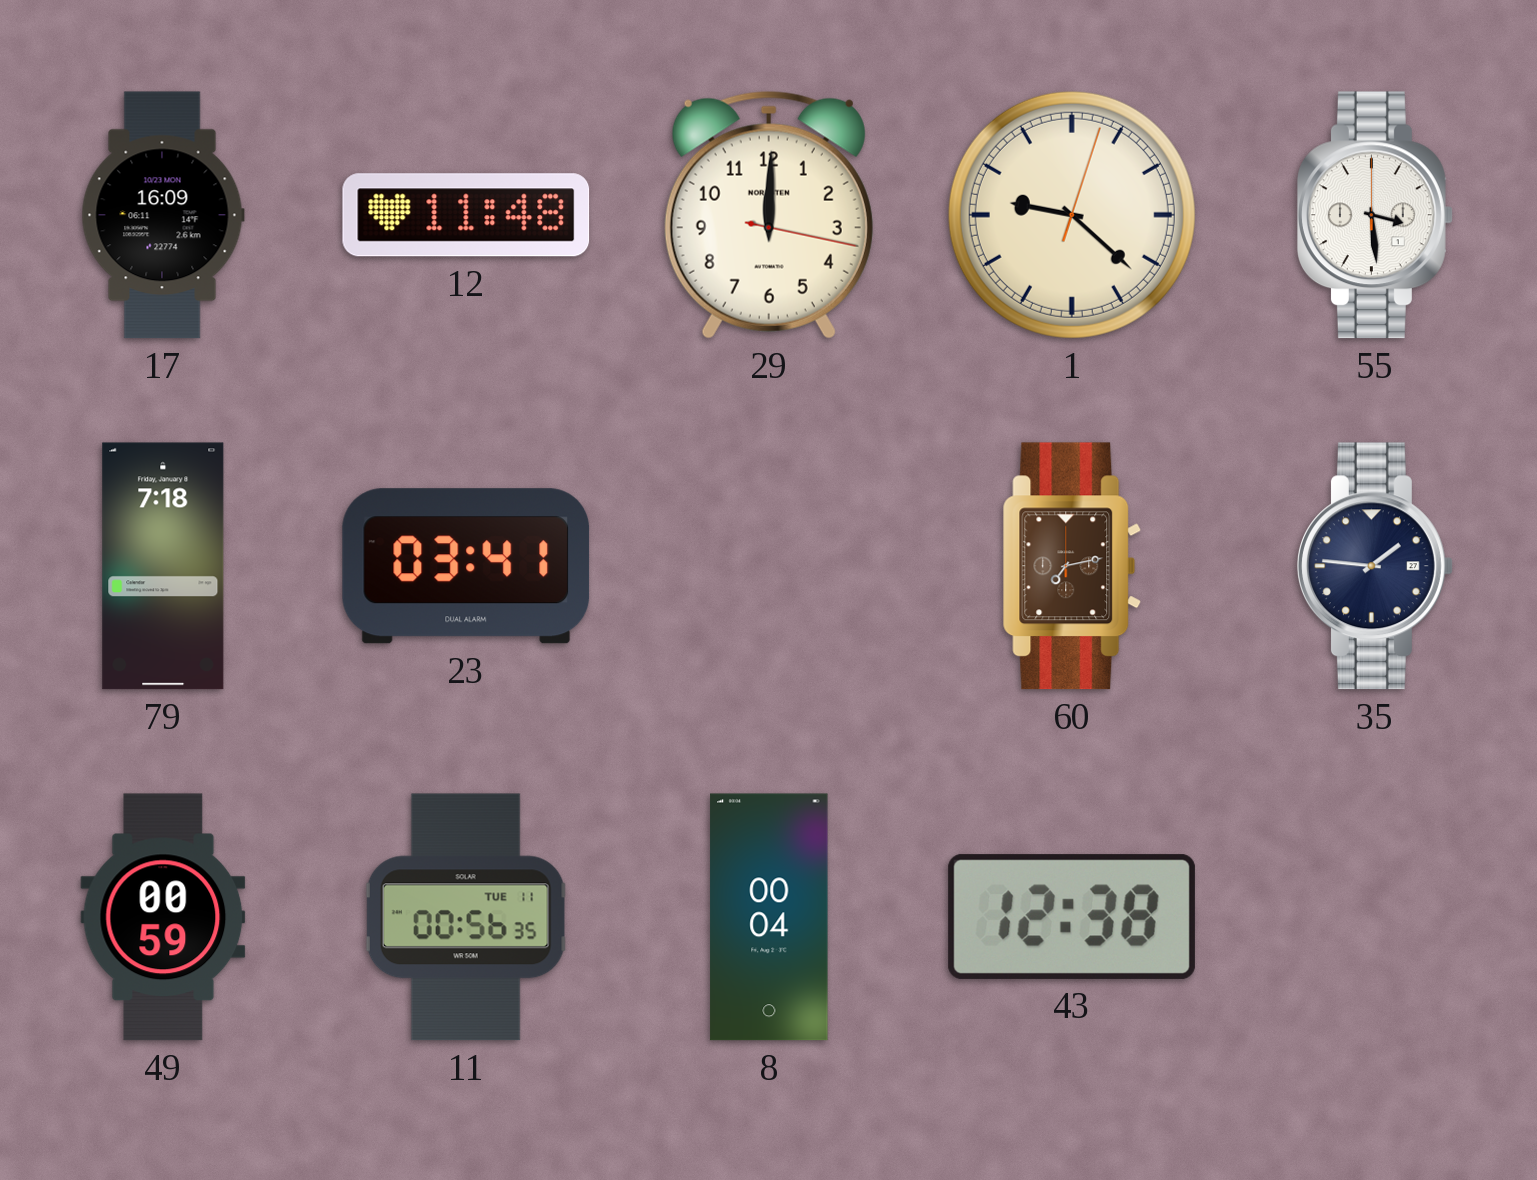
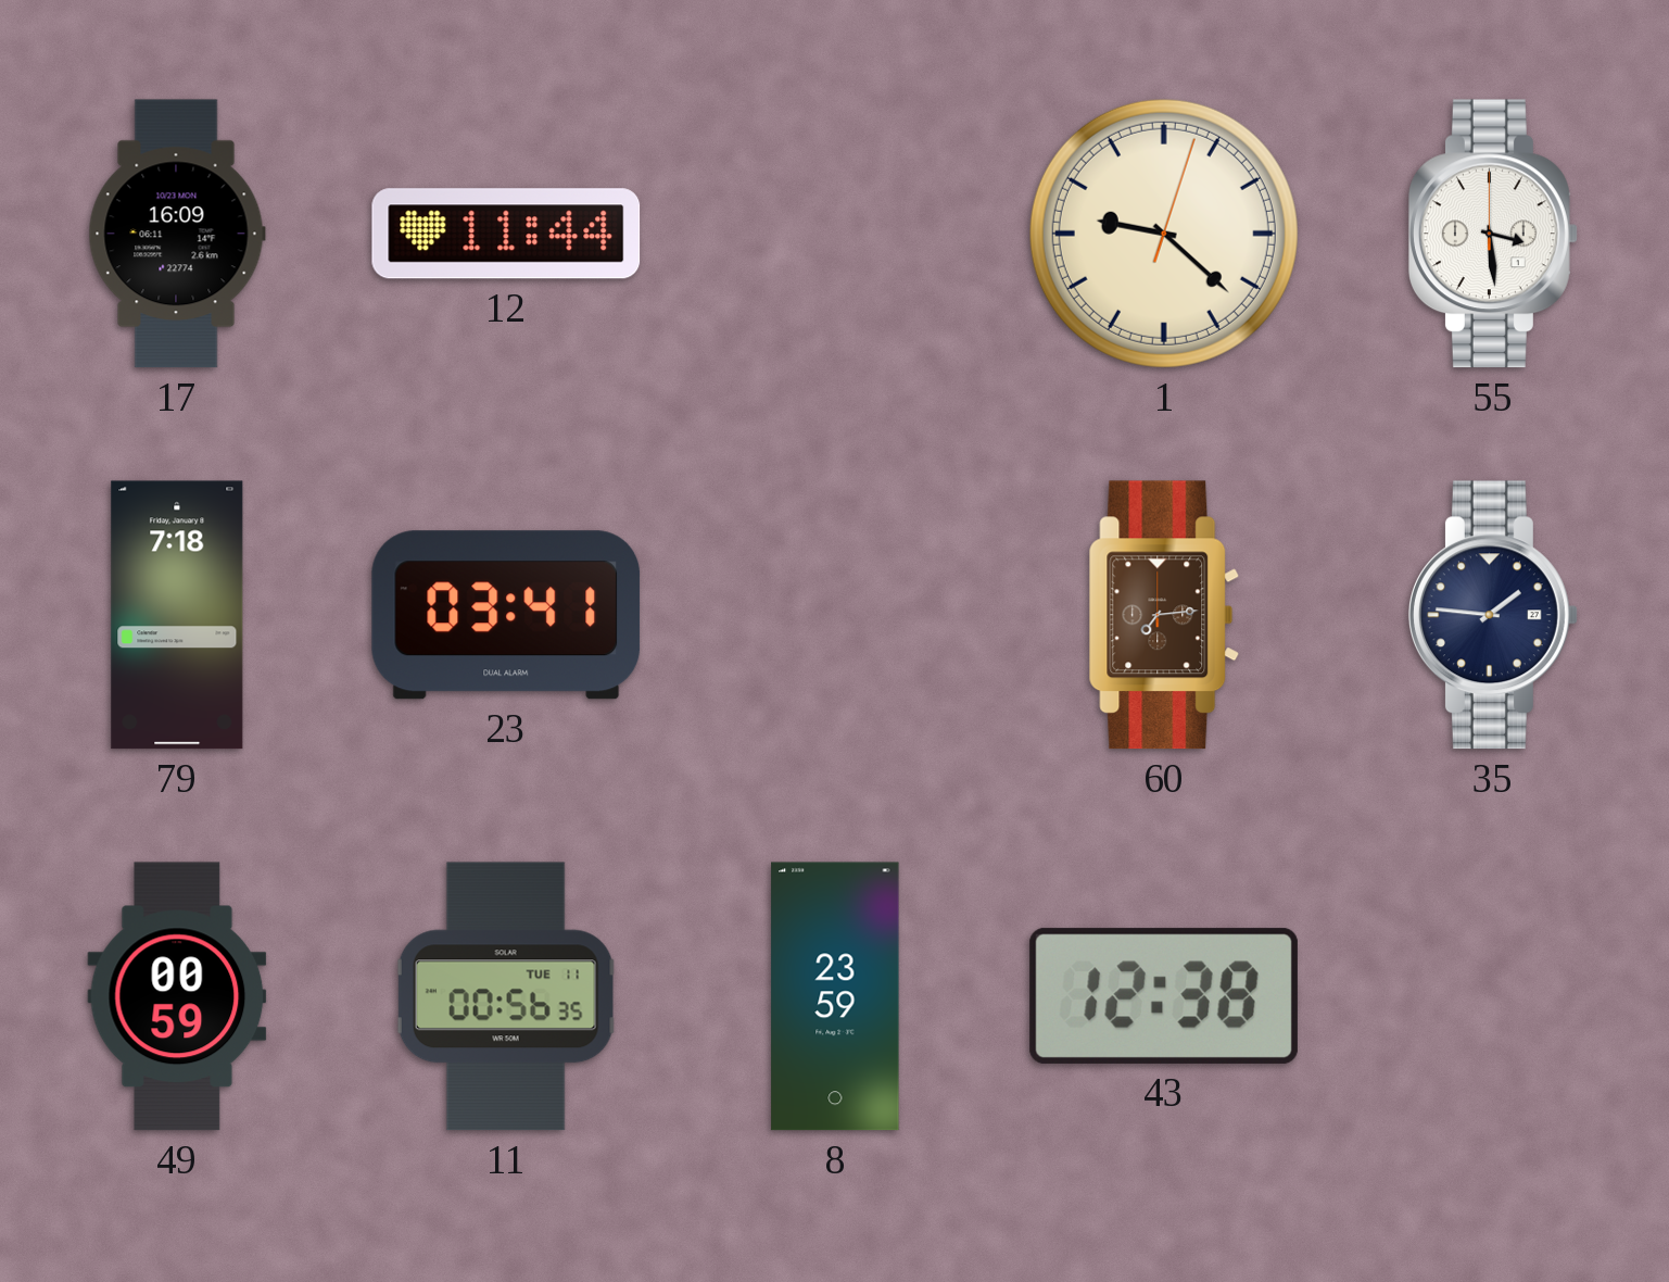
12: 11:48 -> 11:44 (506, 234)
29: 12:00 -> none (769, 215)
60: 7:13 -> 7:14 (1164, 615)
8: 00:04 -> 23:59 (835, 996)
